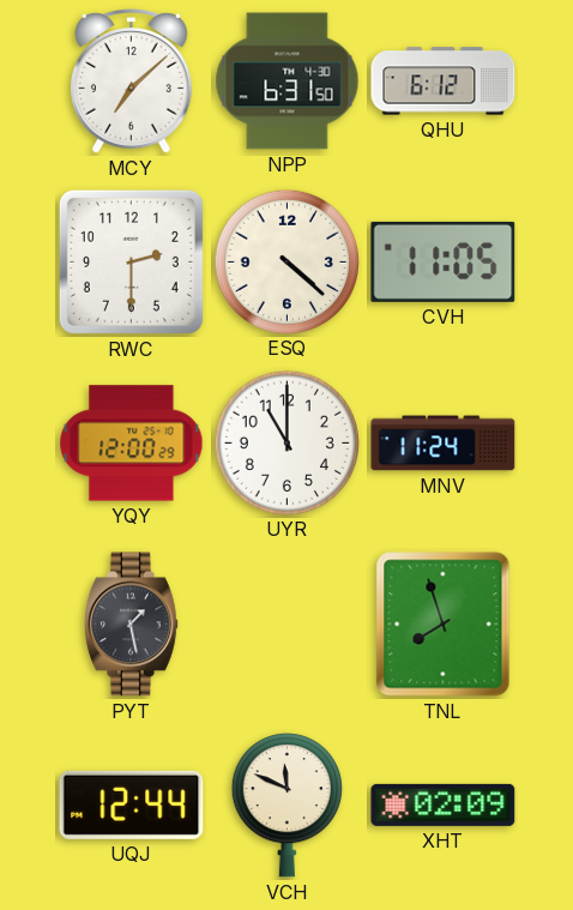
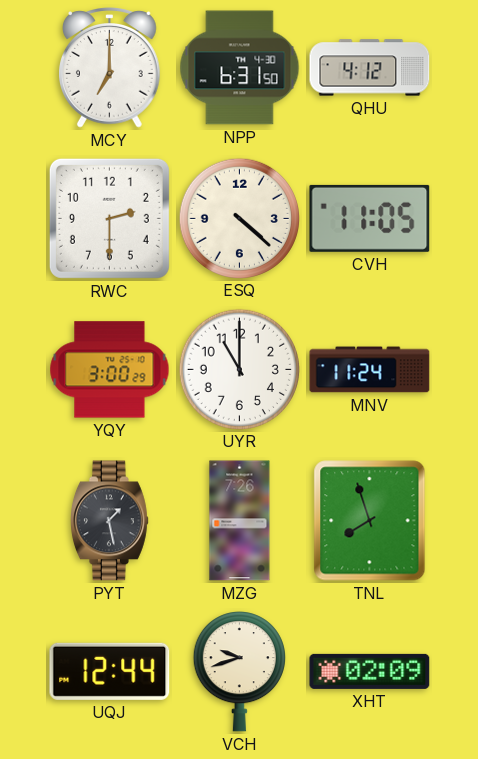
MCY: 7:08 -> 7:00 (110, 68)
QHU: 6:12 -> 4:12 (370, 68)
YQY: 12:00 -> 3:00 (110, 370)
MZG: none -> 7:26 (240, 521)
VCH: 11:49 -> 9:42 (239, 672)
